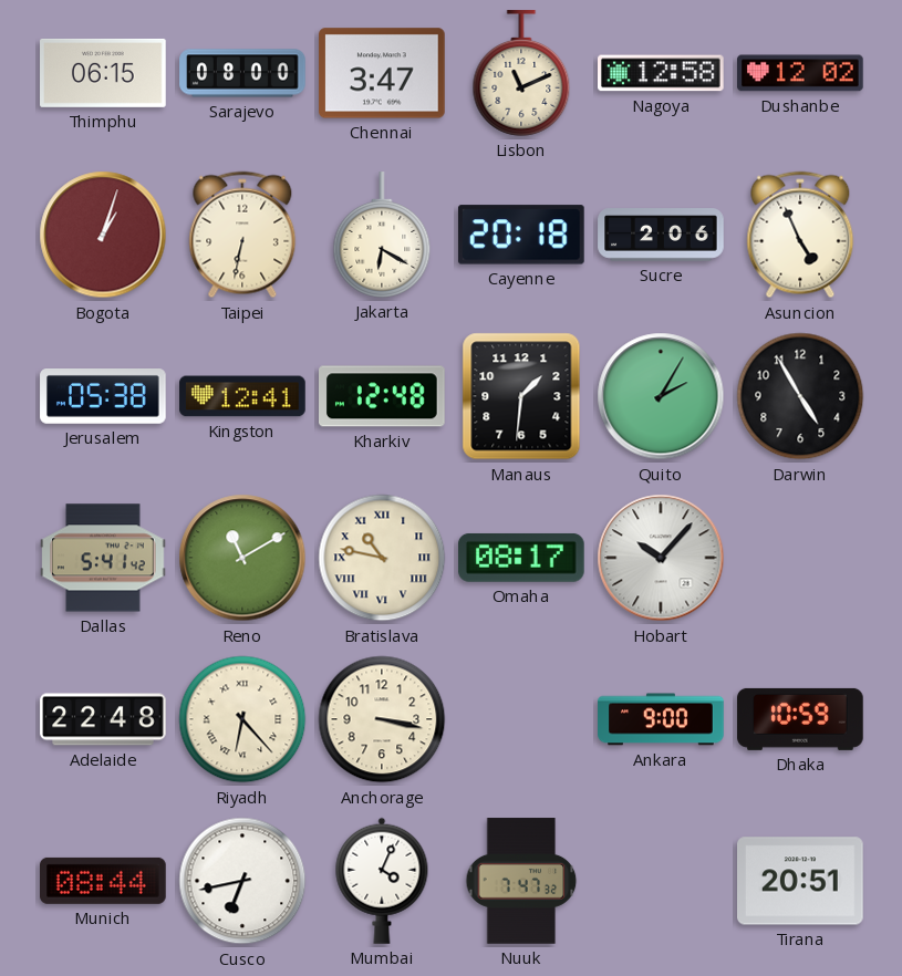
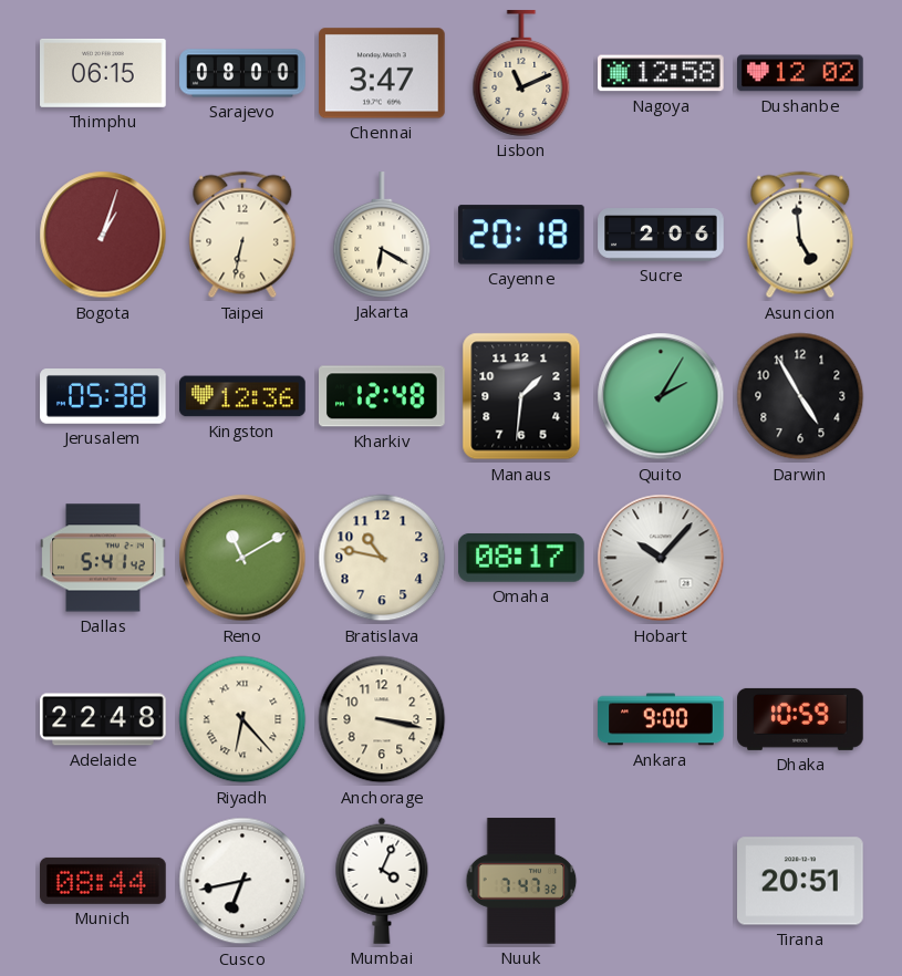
Asuncion: 4:56 -> 4:59 (800, 235)
Kingston: 12:41 -> 12:36 (242, 396)
Bratislava numerals: Roman -> Arabic (382, 558)
